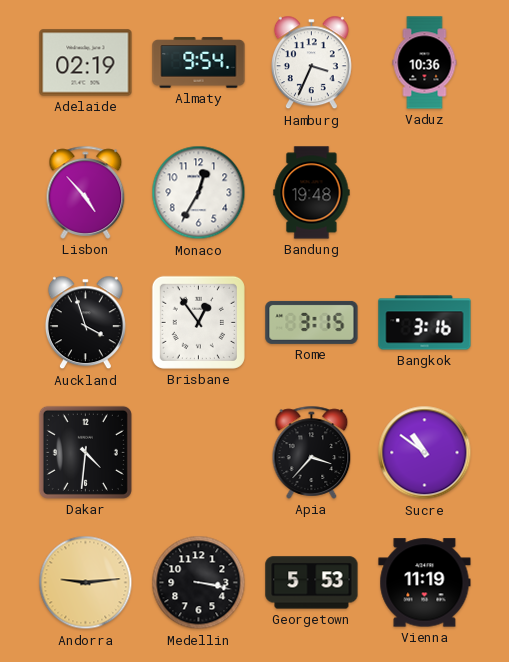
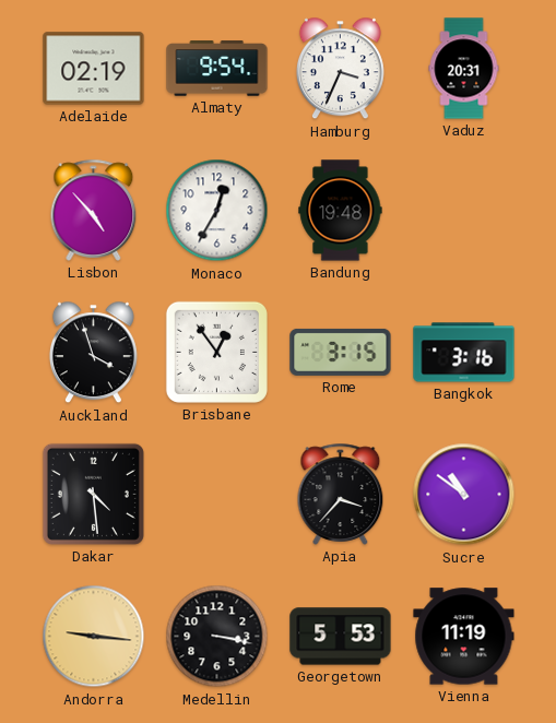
Vaduz: 10:36 -> 20:31 (464, 69)
Dakar: 4:31 -> 4:29 (93, 494)
Andorra: 9:14 -> 9:16 (94, 637)
